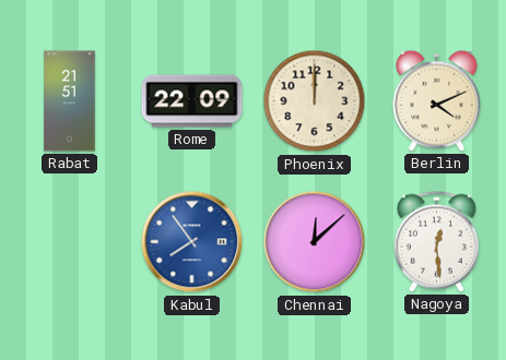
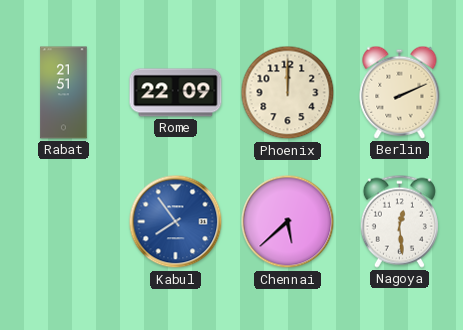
Berlin: 4:11 -> 2:11 (400, 92)
Chennai: 12:08 -> 5:38 (288, 222)
